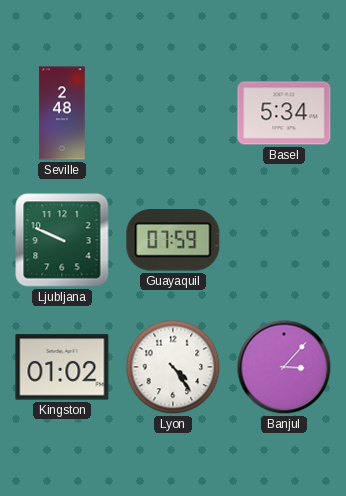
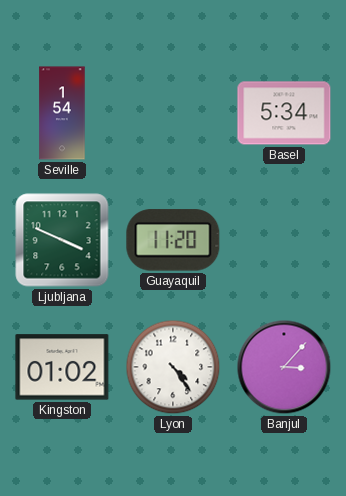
Seville: 2:48 -> 1:54 (62, 113)
Ljubljana: 9:49 -> 3:49 (62, 240)
Guayaquil: 07:59 -> 11:20 (173, 240)
